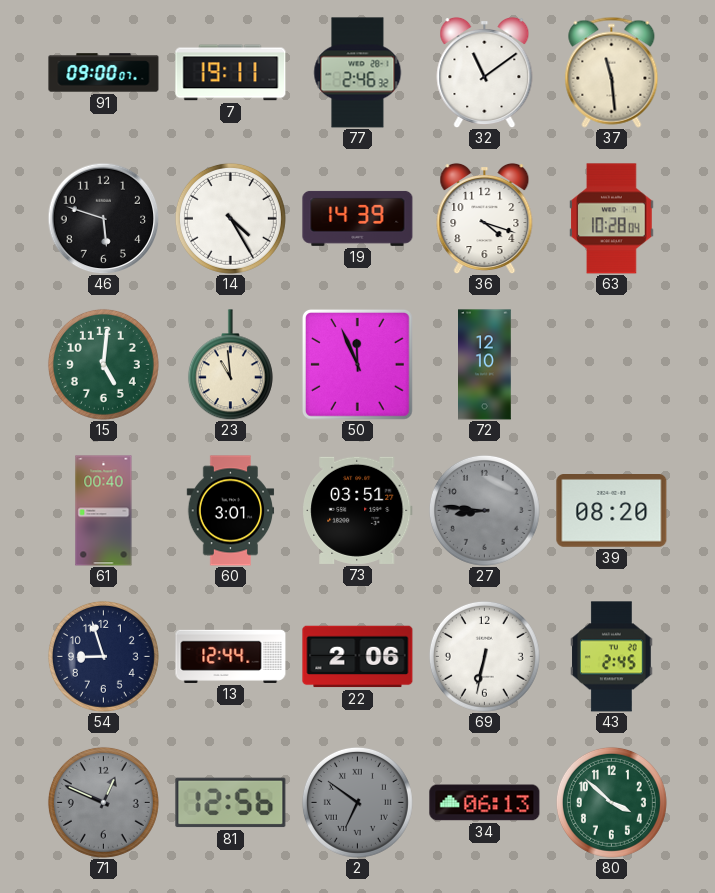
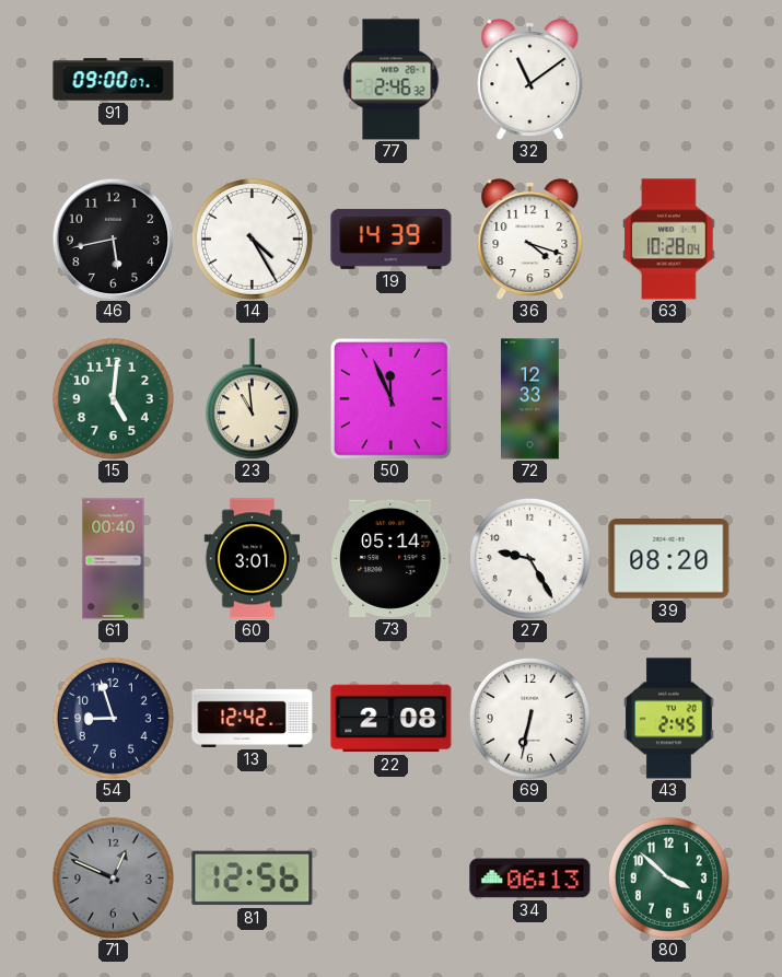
7: 19:11 -> none (231, 73)
37: 11:29 -> none (612, 72)
46: 5:48 -> 5:43 (113, 239)
72: 12:10 -> 12:33 (530, 399)
73: 03:51 -> 05:14 (392, 558)
27: 8:46 -> 9:25 (529, 558)
27 dial: grey -> white (529, 558)
13: 12:44 -> 12:42 (253, 718)
22: 2:06 -> 2:08 (392, 719)
2: 6:51 -> none (357, 802)
